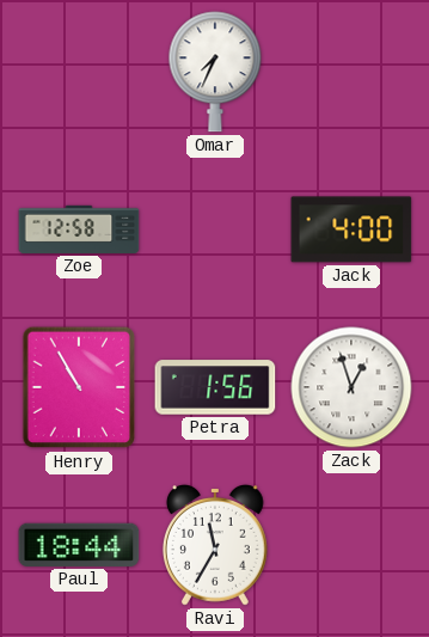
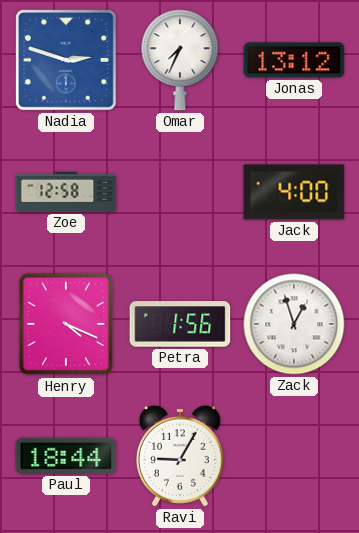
Nadia: none -> 2:48 (67, 61)
Jonas: none -> 13:12 (294, 60)
Henry: 10:55 -> 4:19 (66, 324)
Ravi: 11:35 -> 9:05 (180, 457)
